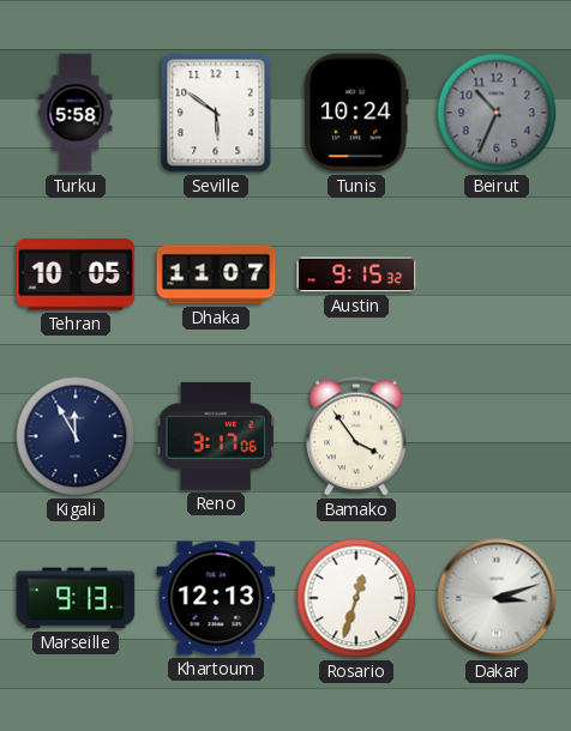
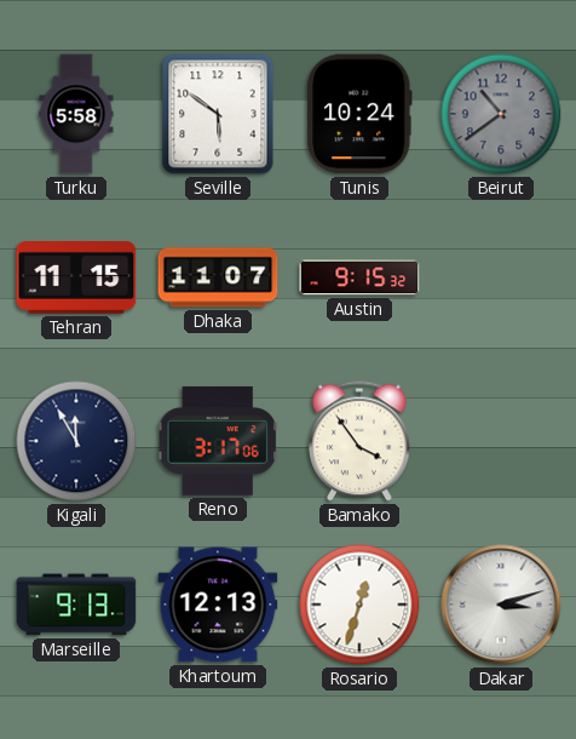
Beirut: 10:34 -> 10:39 (501, 114)
Tehran: 10:05 -> 11:15 (76, 277)
